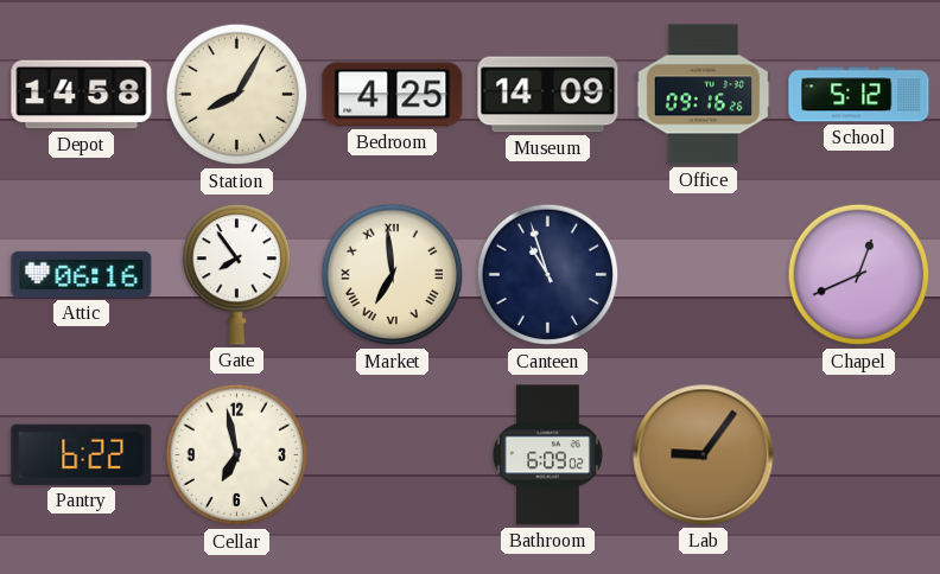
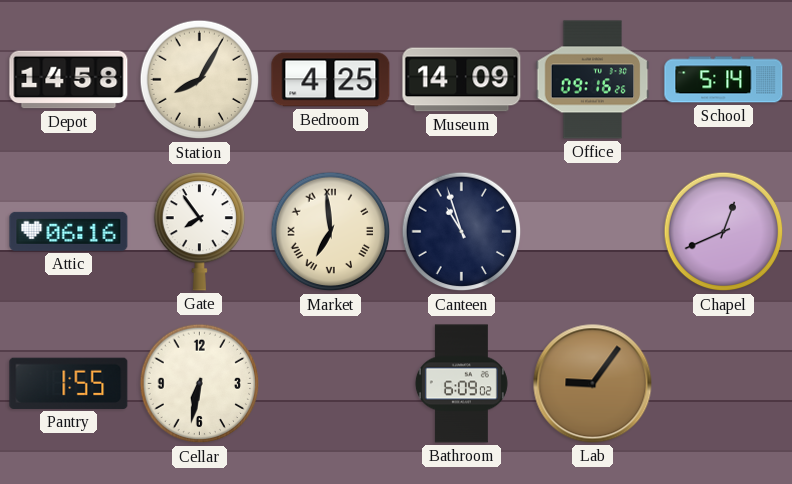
School: 5:12 -> 5:14 (724, 80)
Pantry: 6:22 -> 1:55 (69, 383)
Cellar: 6:58 -> 6:32 (200, 384)
